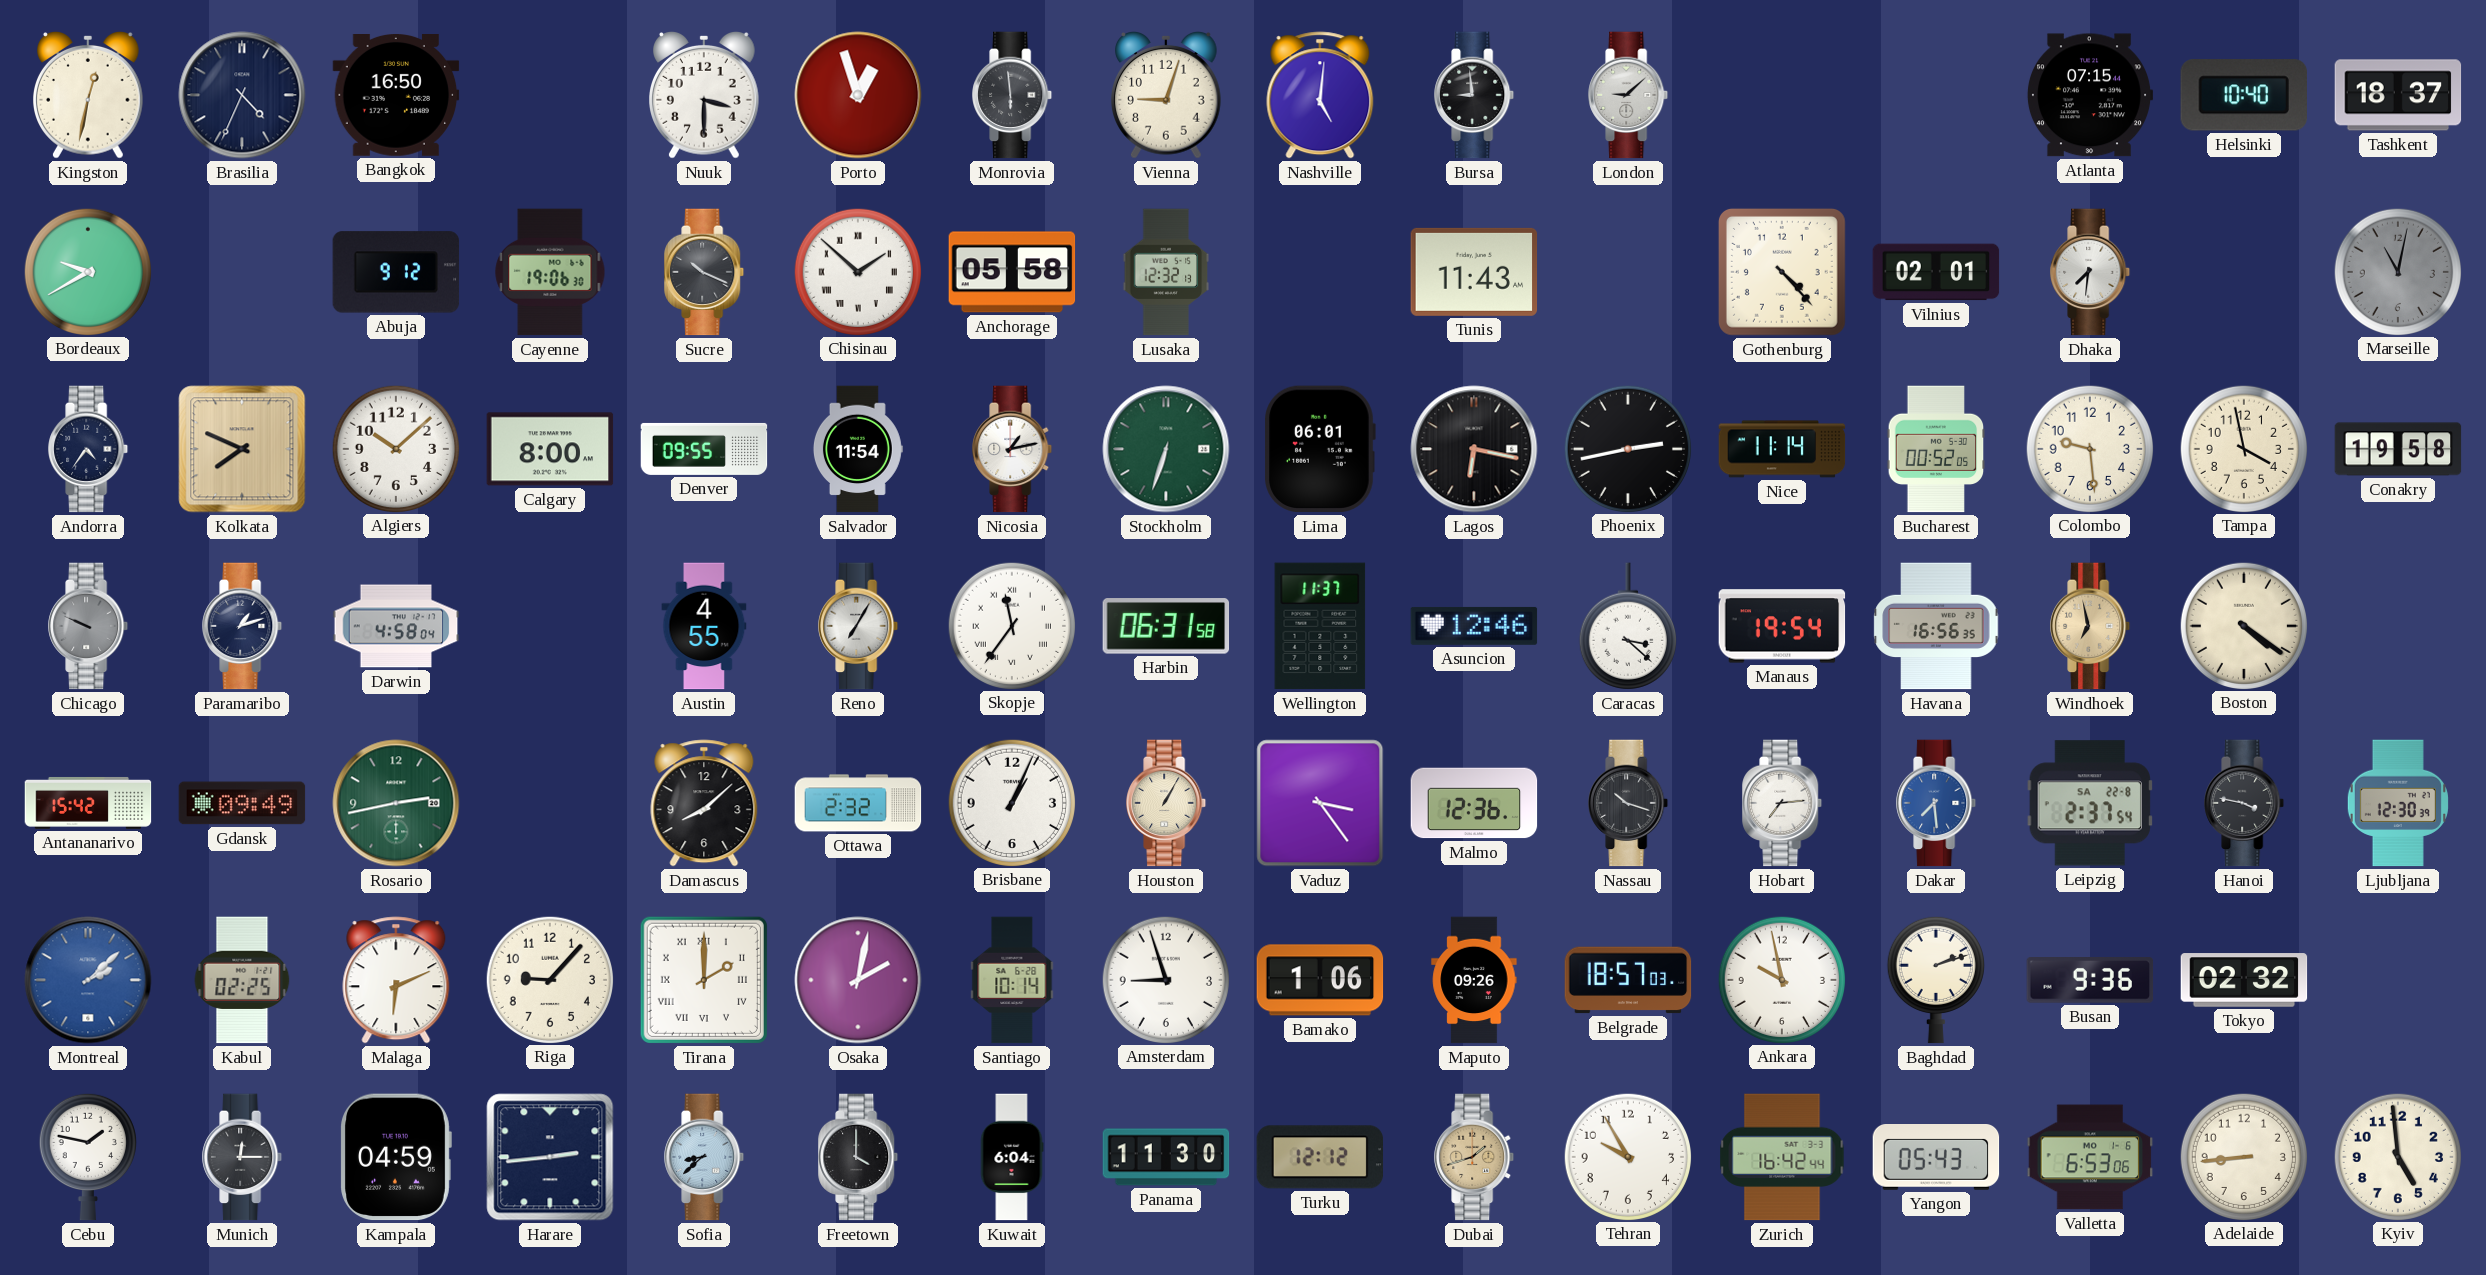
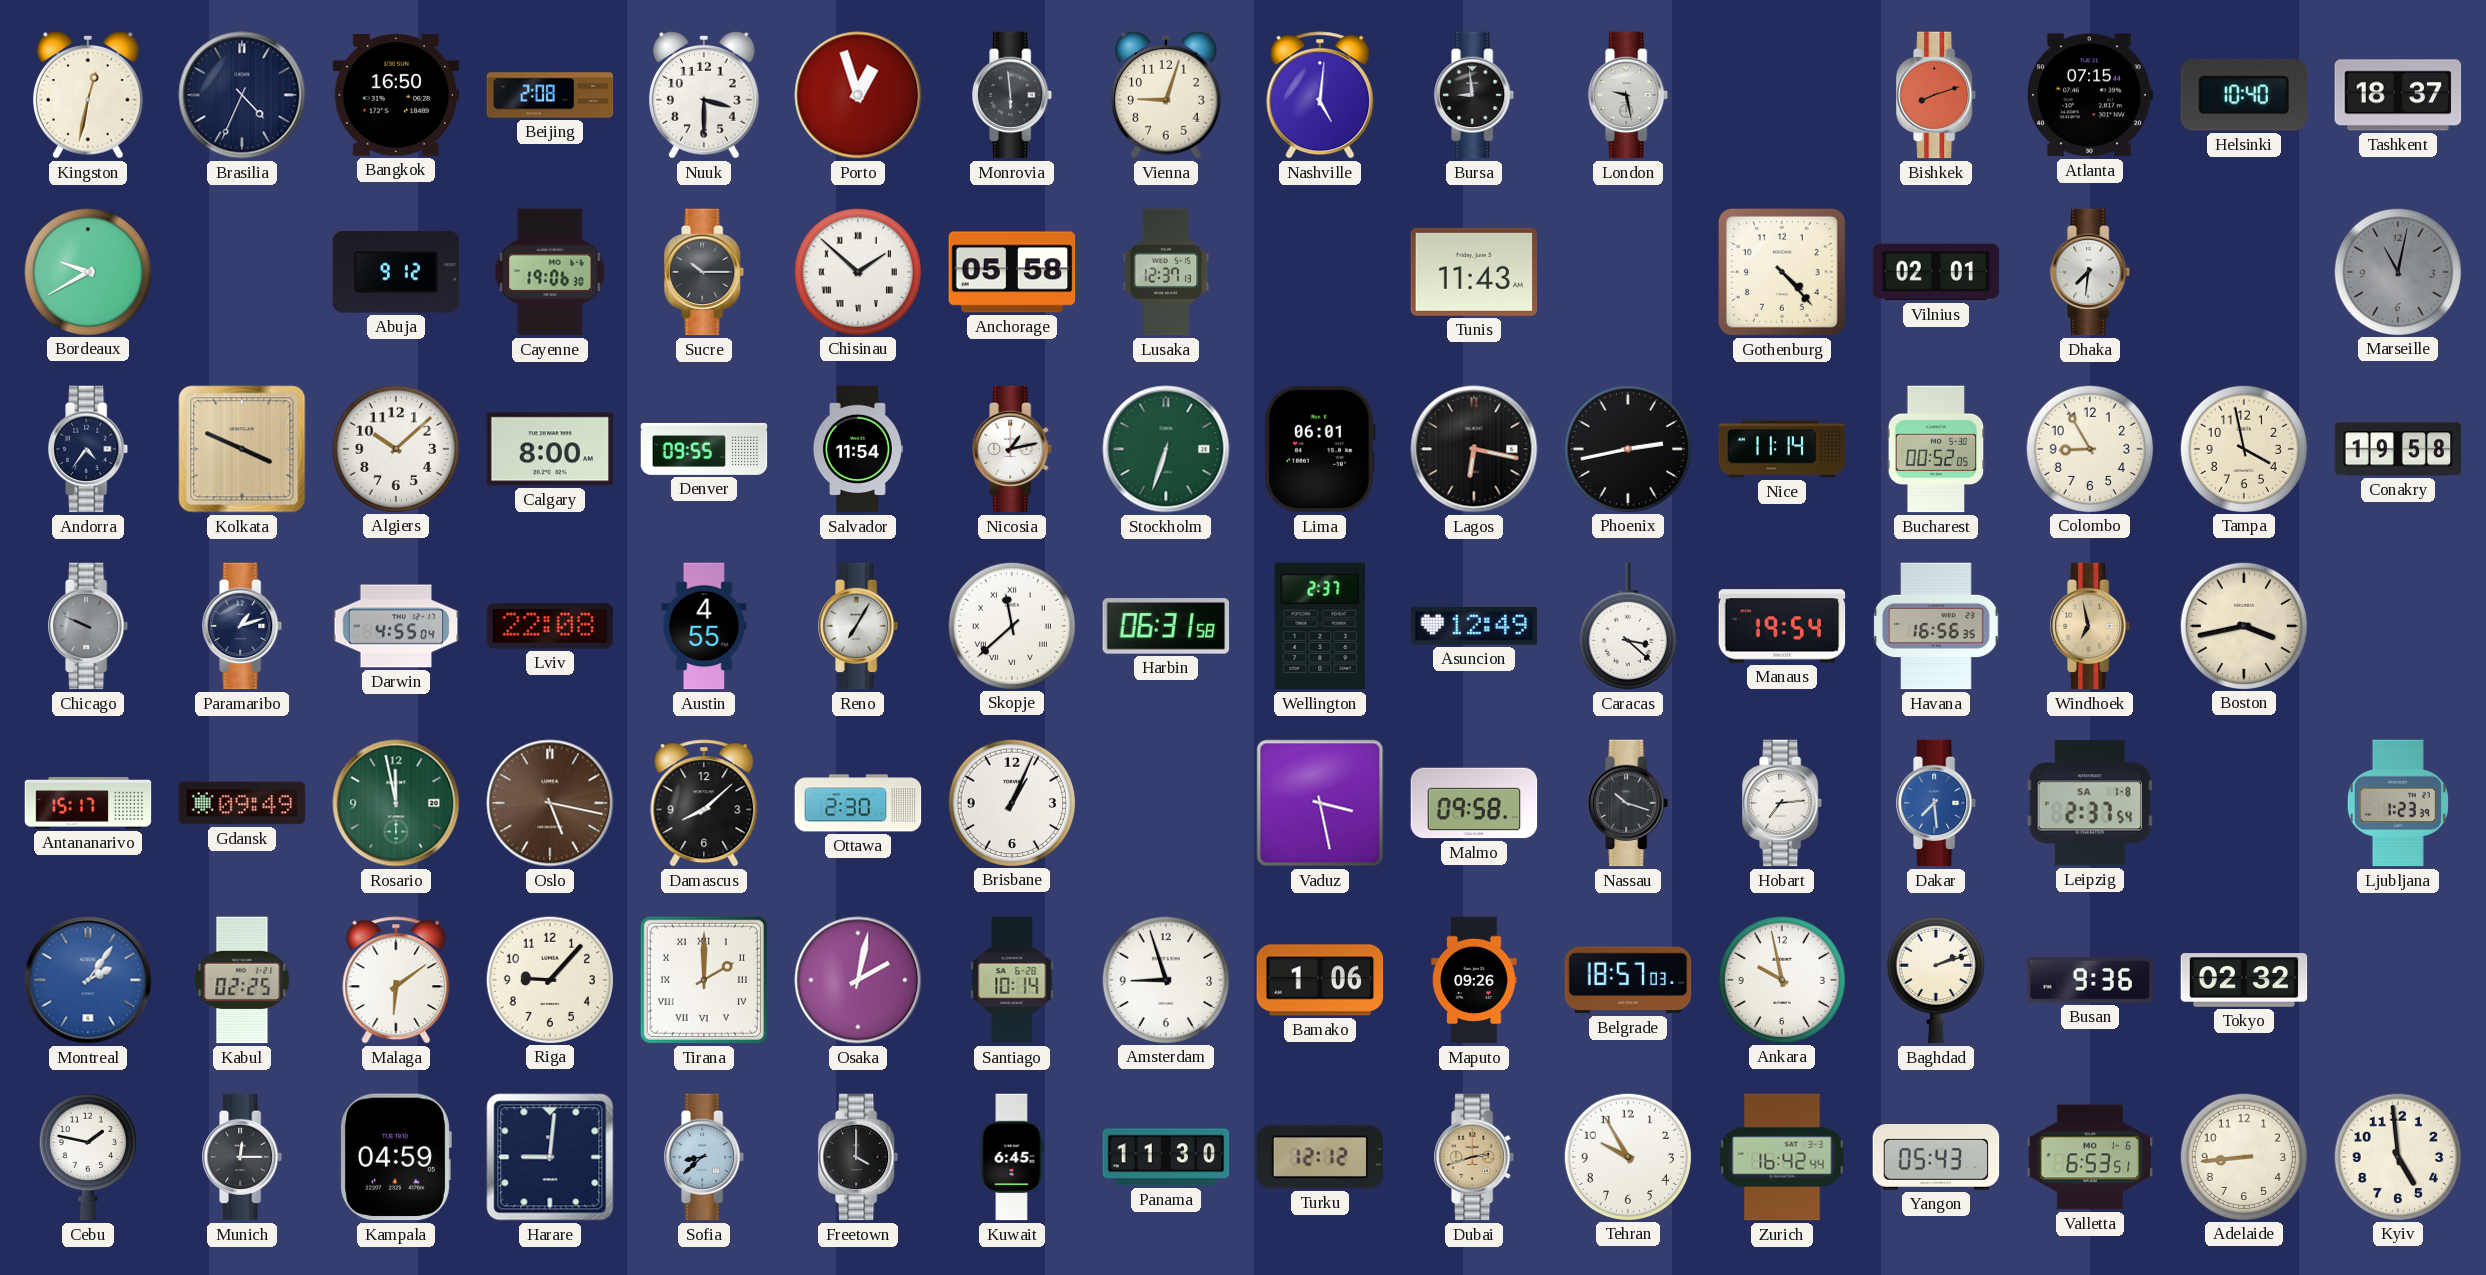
Beijing: none -> 2:08 (550, 95)
London: 9:08 -> 9:28 (1629, 95)
Bishkek: none -> 8:12 (1937, 95)
Sucre: 10:19 -> 10:15 (705, 272)
Lusaka: 12:32 -> 12:37 (1166, 272)
Kolkata: 7:49 -> 3:49 (242, 449)
Colombo: 9:29 -> 8:55 (2089, 448)
Darwin: 4:58 -> 4:55 (396, 626)
Lviv: none -> 22:08 (550, 626)
Skopje: 11:36 -> 11:38 (1011, 625)
Wellington: 11:37 -> 2:37 (1320, 626)
Asuncion: 12:46 -> 12:49 (1474, 626)
Boston: 4:21 -> 3:43 (2243, 625)
Antananarivo: 15:42 -> 15:17 (88, 803)
Rosario: 2:43 -> 11:58 (396, 803)
Oslo: none -> 5:17 (550, 803)
Ottawa: 2:32 -> 2:30 (858, 803)
Houston: 1:05 -> none (1167, 803)
Vaduz: 3:24 -> 3:28 (1320, 803)
Malmo: 12:36 -> 09:58 (1474, 803)
Leipzig date: SA 22-8 -> SA 1-8 (2089, 803)
Hanoi: 3:47 -> none (2245, 803)
Ljubljana: 12:30 -> 1:23 (2398, 803)
Montreal: 2:08 -> 2:06 (88, 980)
Malaga: 6:11 -> 6:09 (396, 980)
Harare: 2:44 -> 9:01 (550, 1157)
Kuwait: 6:04 -> 6:45 (1012, 1157)
Dubai: 1:42 -> 2:42 (1475, 1157)
Valletta: 6:53:06 -> 6:53:51 (2090, 1157)
